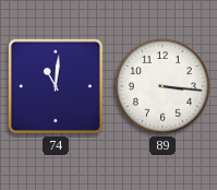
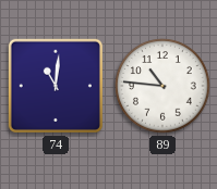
89: 3:16 -> 10:46 (162, 86)
